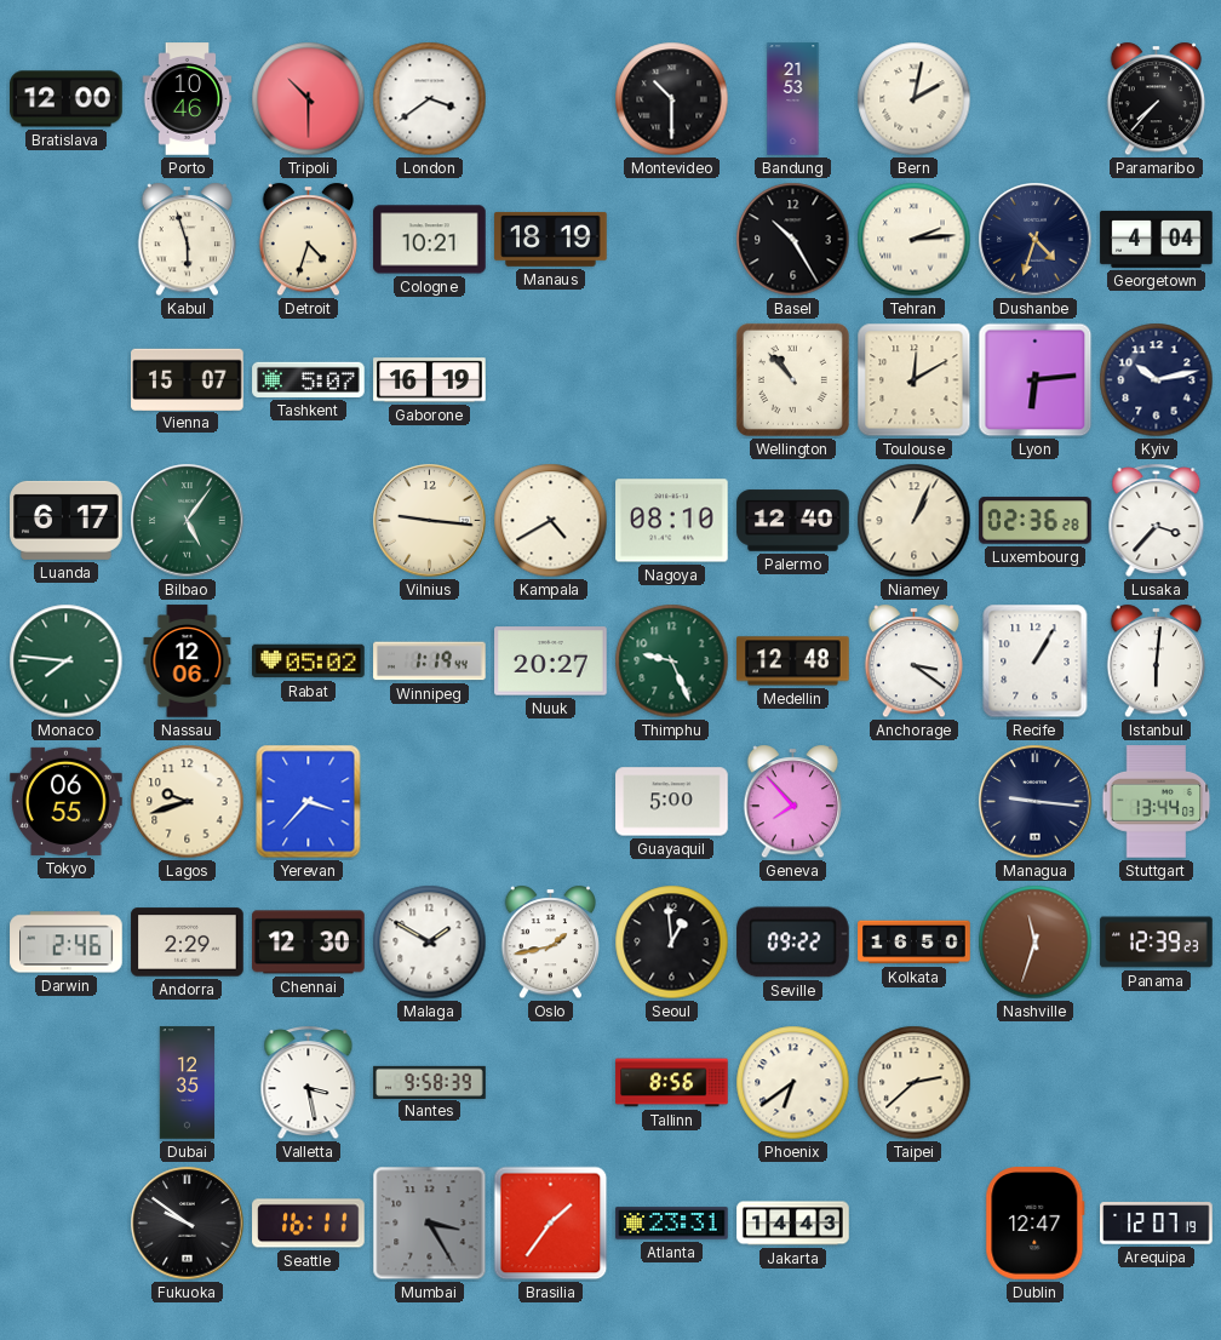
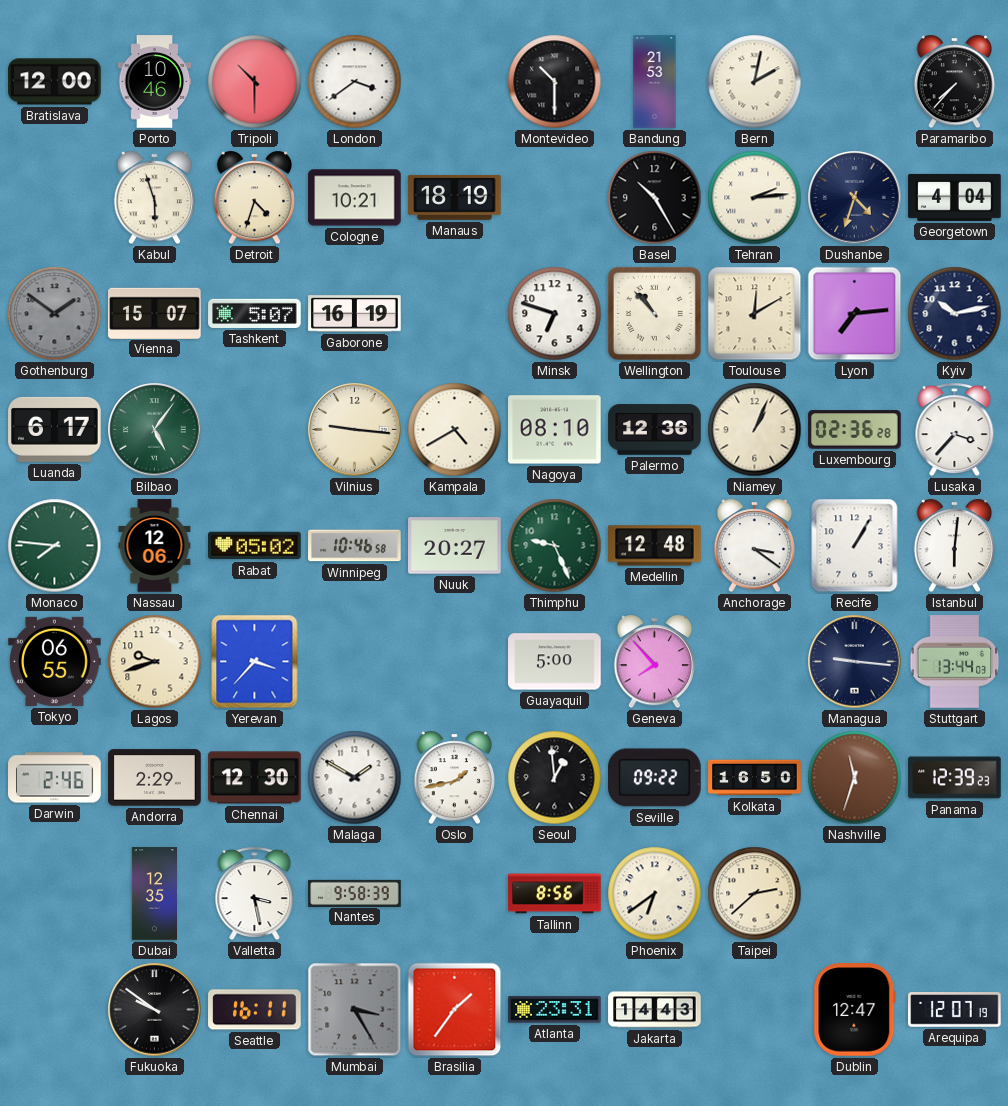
Gothenburg: none -> 1:51 (55, 314)
Minsk: none -> 6:48 (555, 314)
Lyon: 6:14 -> 7:14 (855, 314)
Palermo: 12:40 -> 12:36 (655, 430)
Winnipeg: 1:19 -> 10:46 (355, 546)
